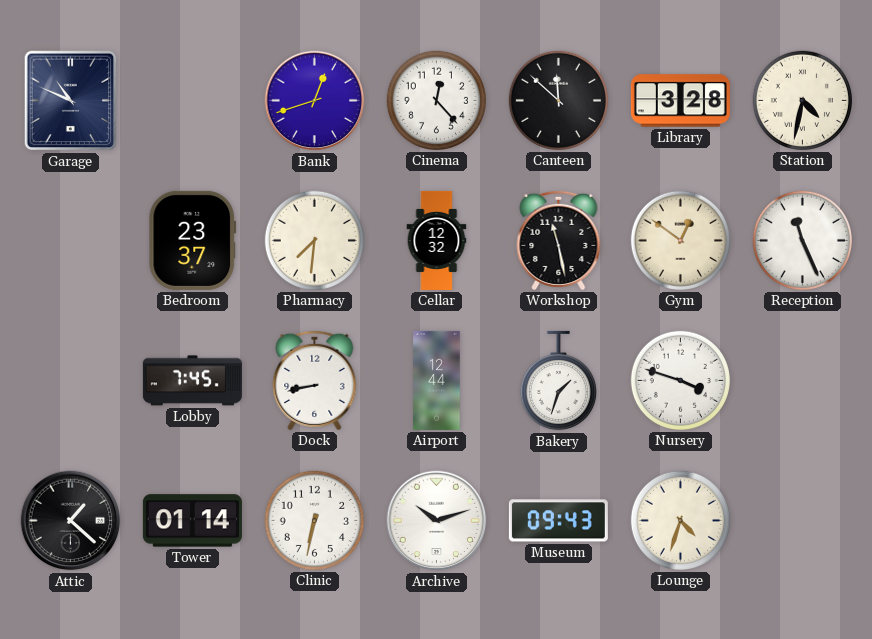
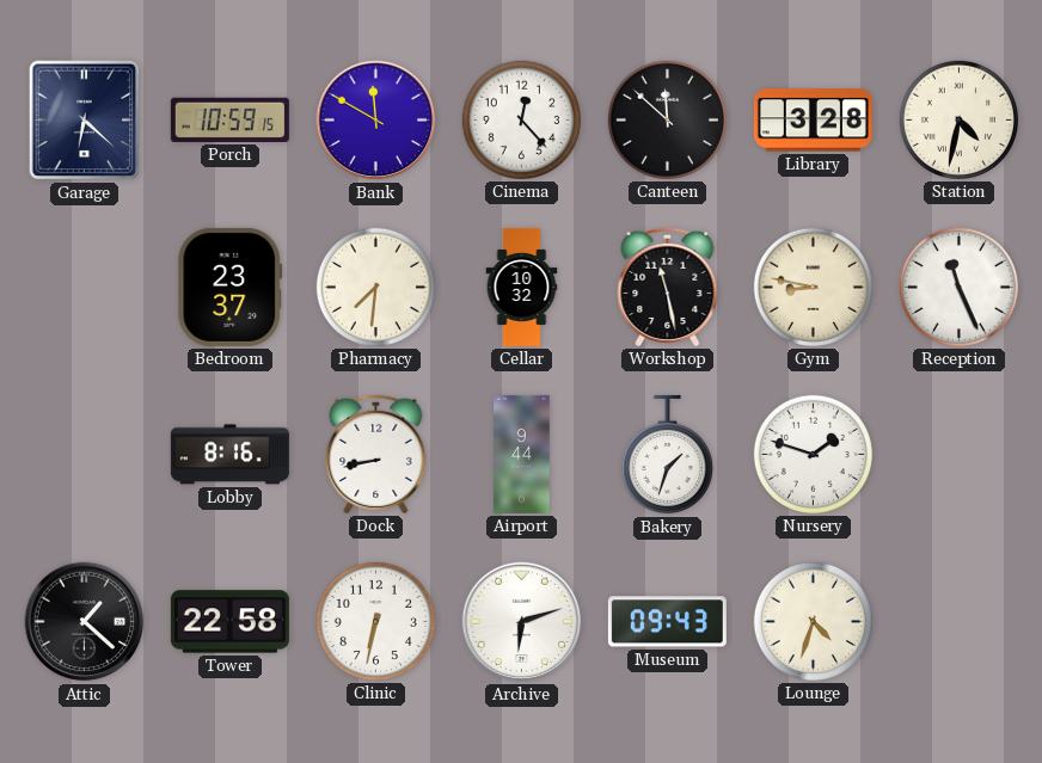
Garage: 10:49 -> 6:22 (85, 121)
Porch: none -> 10:59 (229, 119)
Bank: 12:42 -> 11:50 (376, 121)
Cellar: 12:32 -> 10:32 (522, 287)
Gym: 12:51 -> 8:47 (813, 287)
Lobby: 7:45 -> 8:16 (229, 455)
Airport: 12:44 -> 9:44 (522, 454)
Nursery: 3:48 -> 1:48 (813, 454)
Tower: 01:14 -> 22:58 (229, 622)
Archive: 10:12 -> 6:12 (522, 622)
